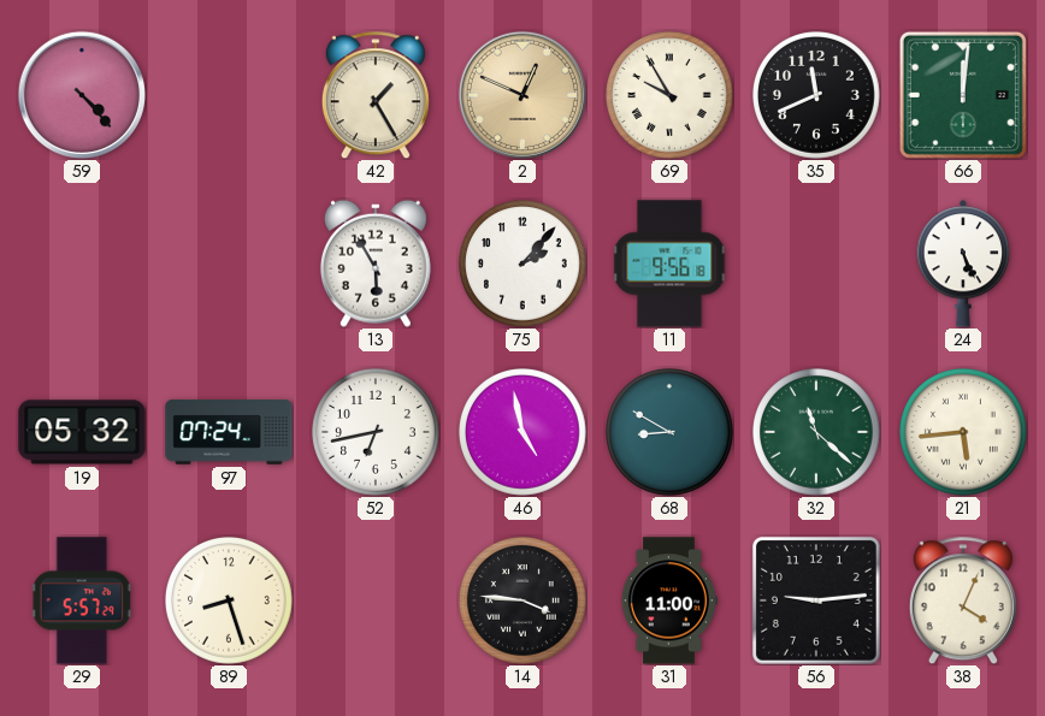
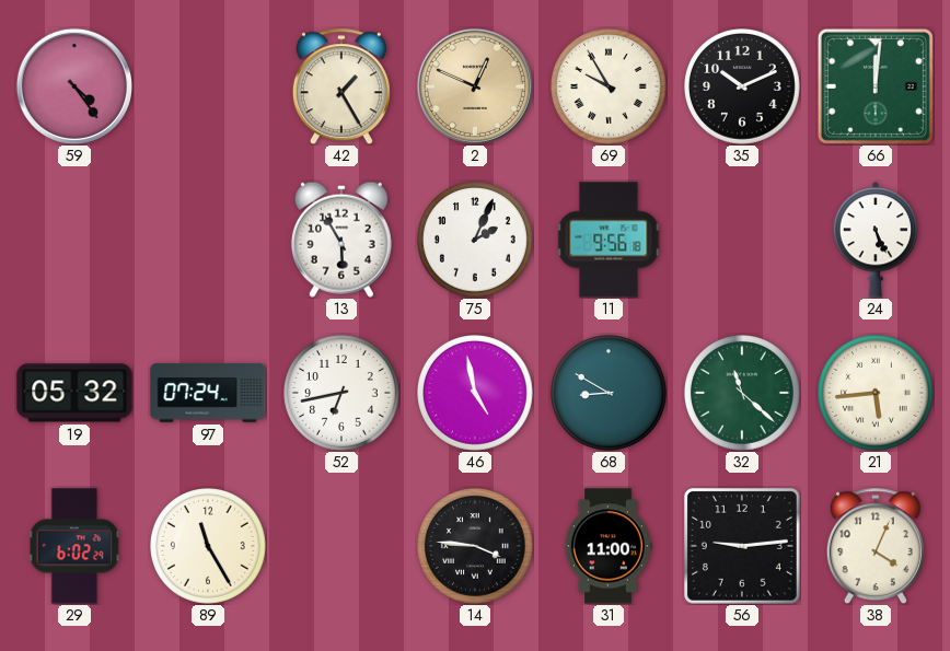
59: 4:23 -> 4:24 (74, 86)
35: 11:41 -> 10:11 (743, 88)
75: 2:07 -> 2:04 (476, 241)
29: 5:57 -> 6:02 (74, 546)
89: 8:27 -> 11:25 (209, 547)
